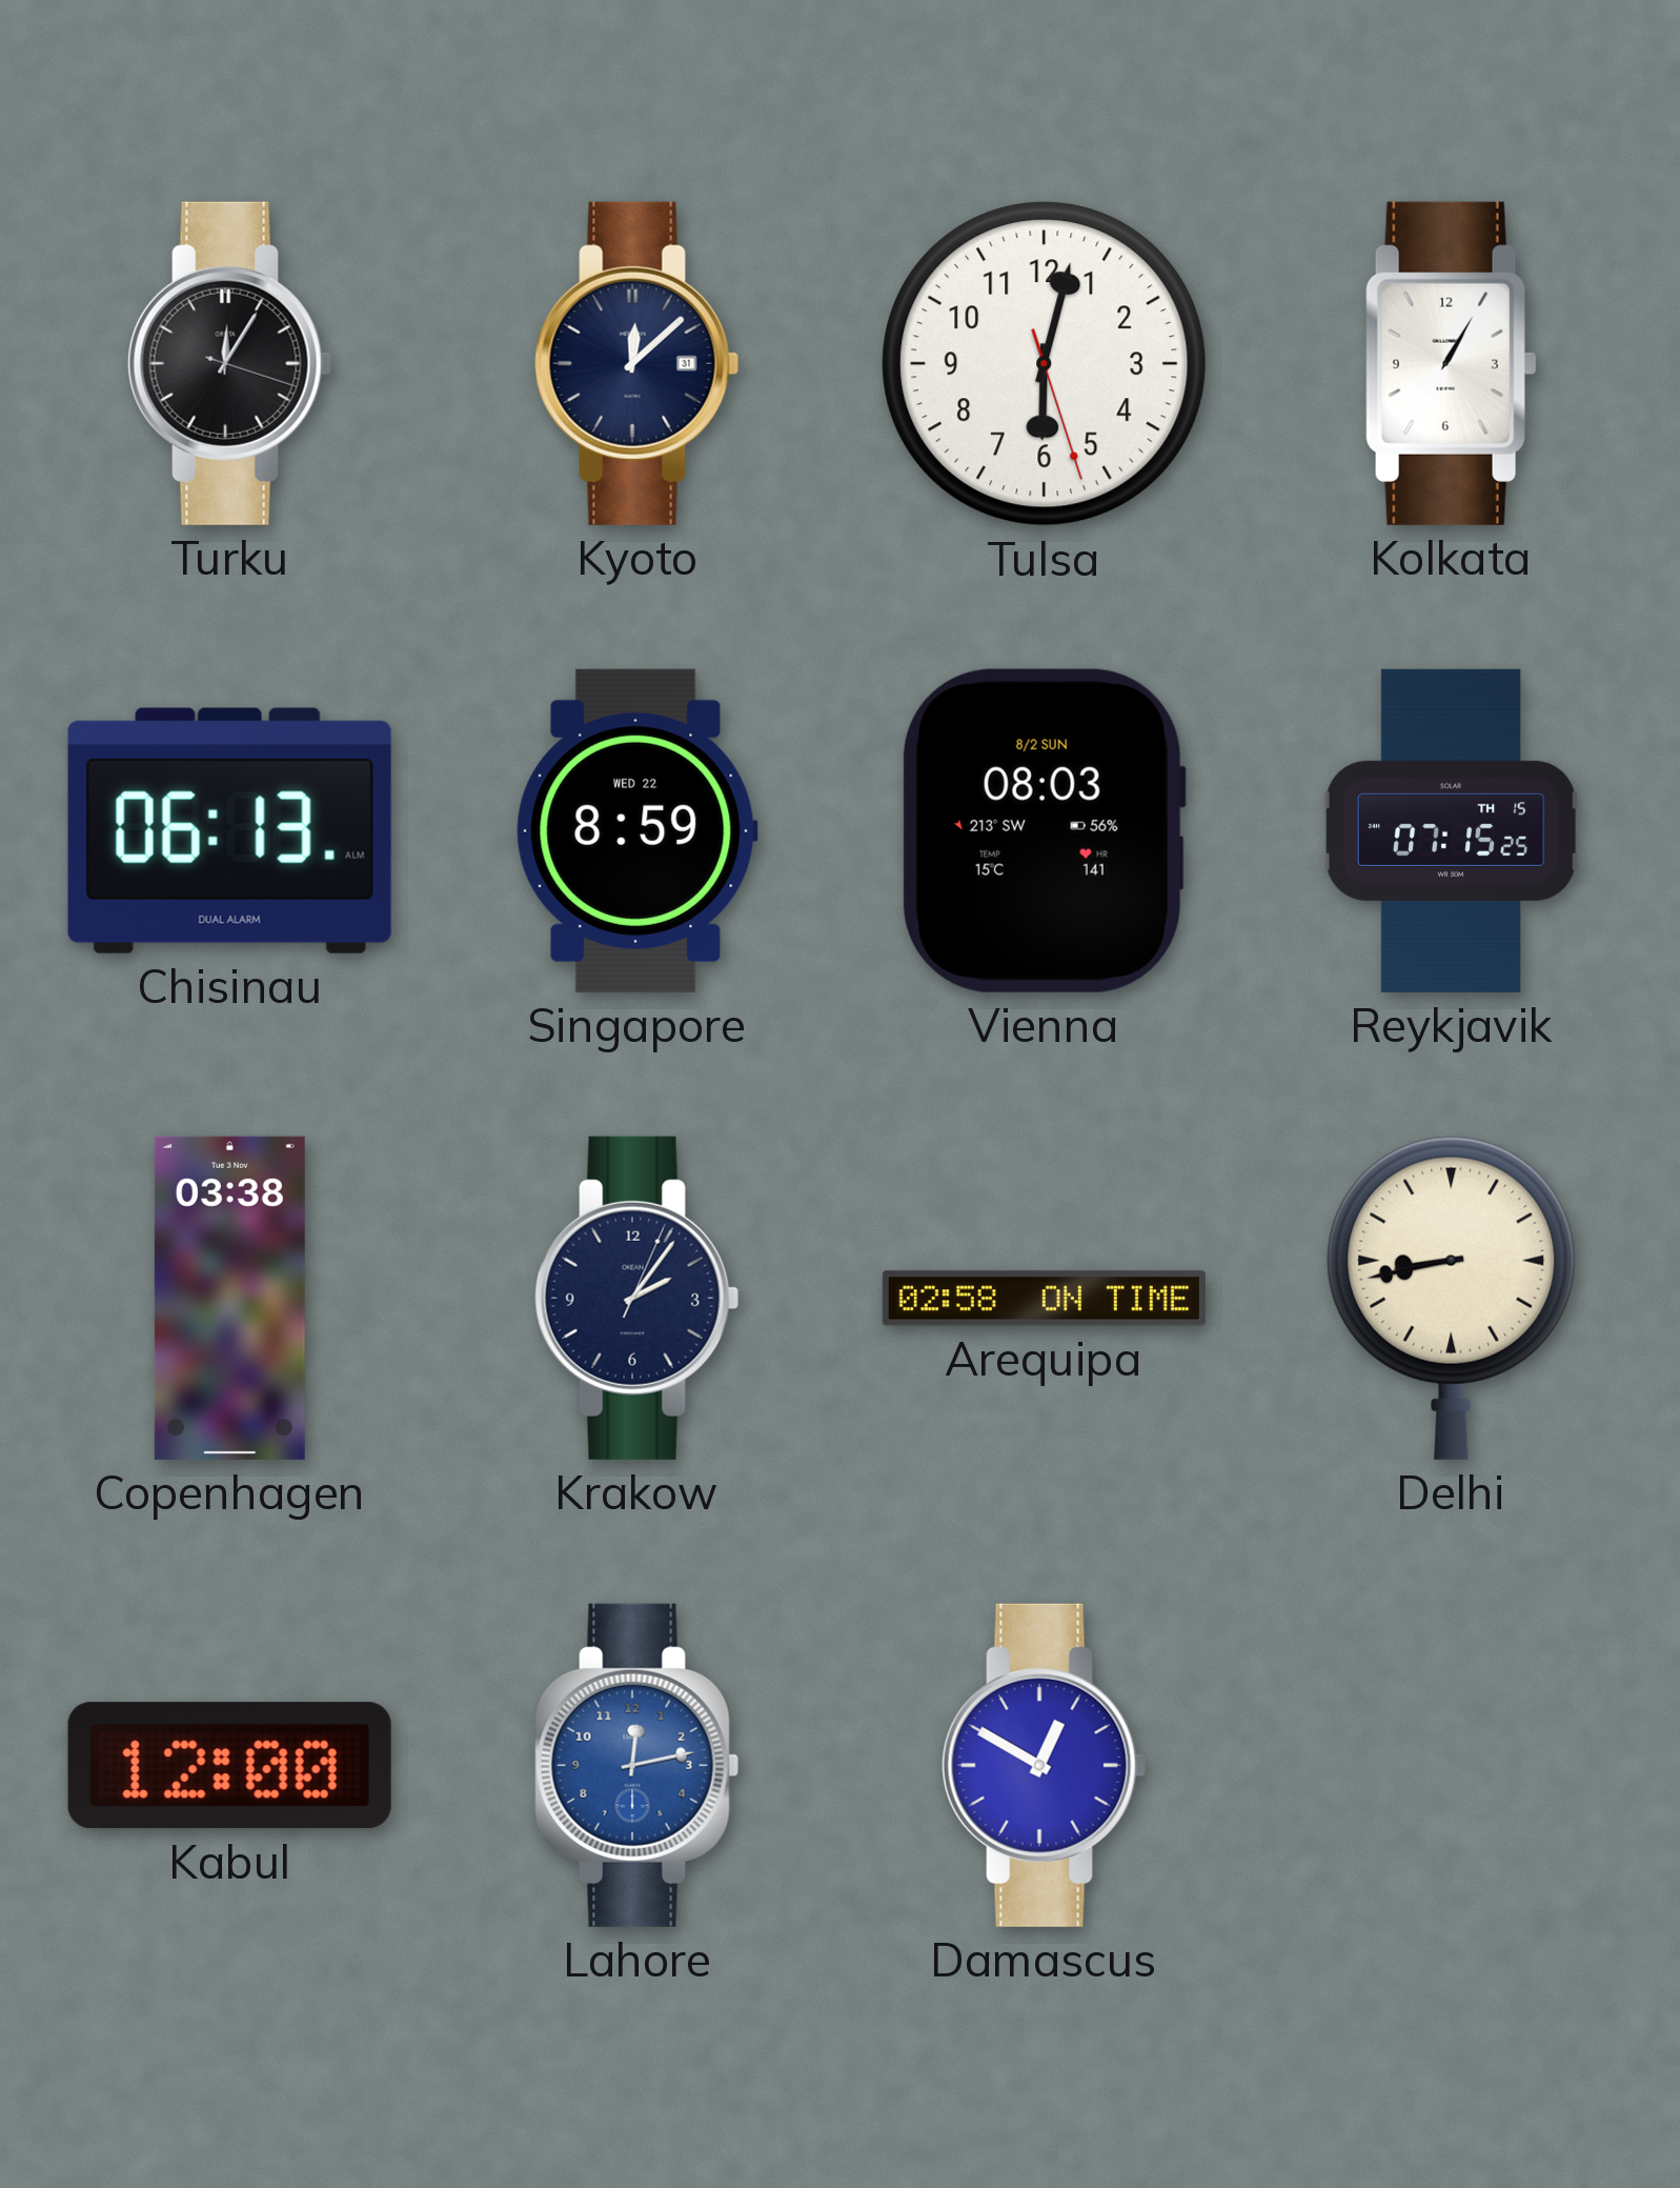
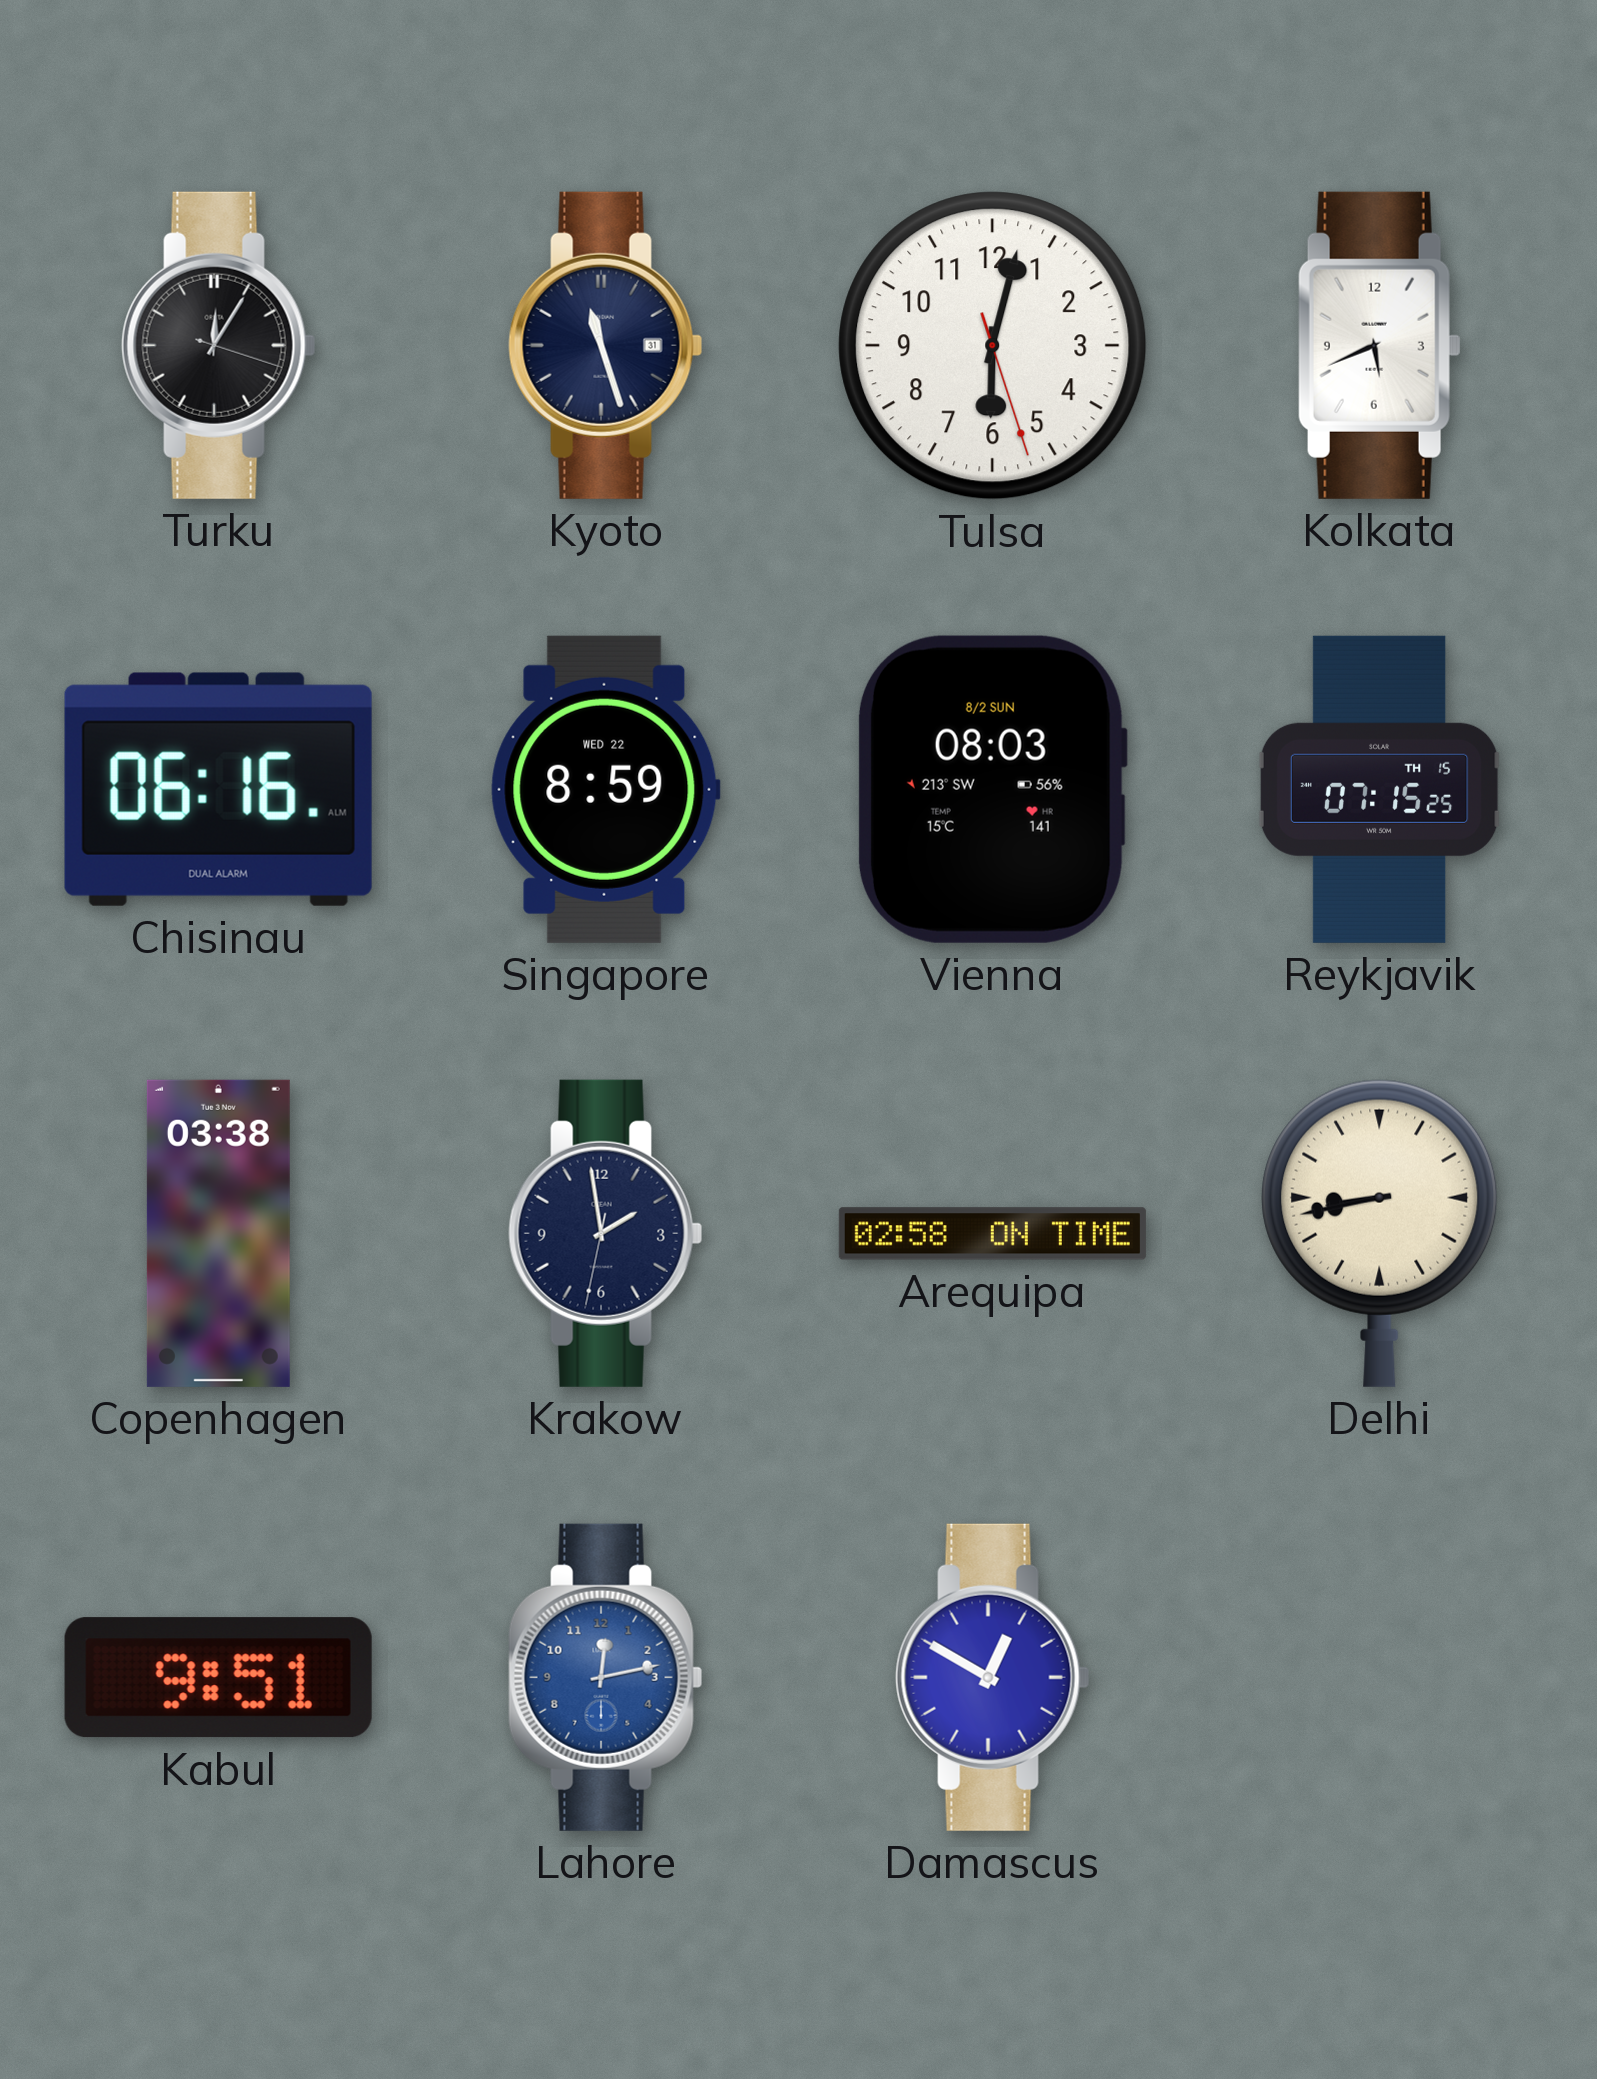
Kyoto: 12:08 -> 11:27 (606, 345)
Kolkata: 1:05 -> 5:41 (1379, 345)
Chisinau: 06:13 -> 06:16 (218, 789)
Krakow: 2:06 -> 1:58 (606, 1233)
Kabul: 12:00 -> 9:51 (218, 1678)
